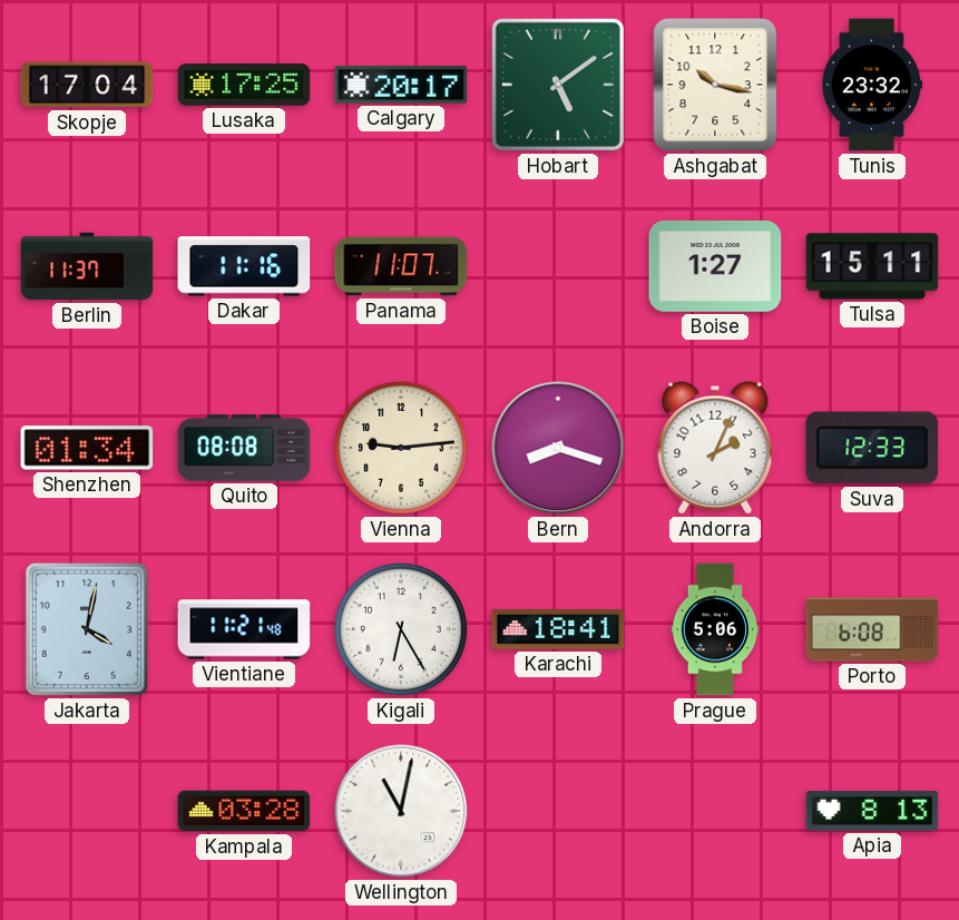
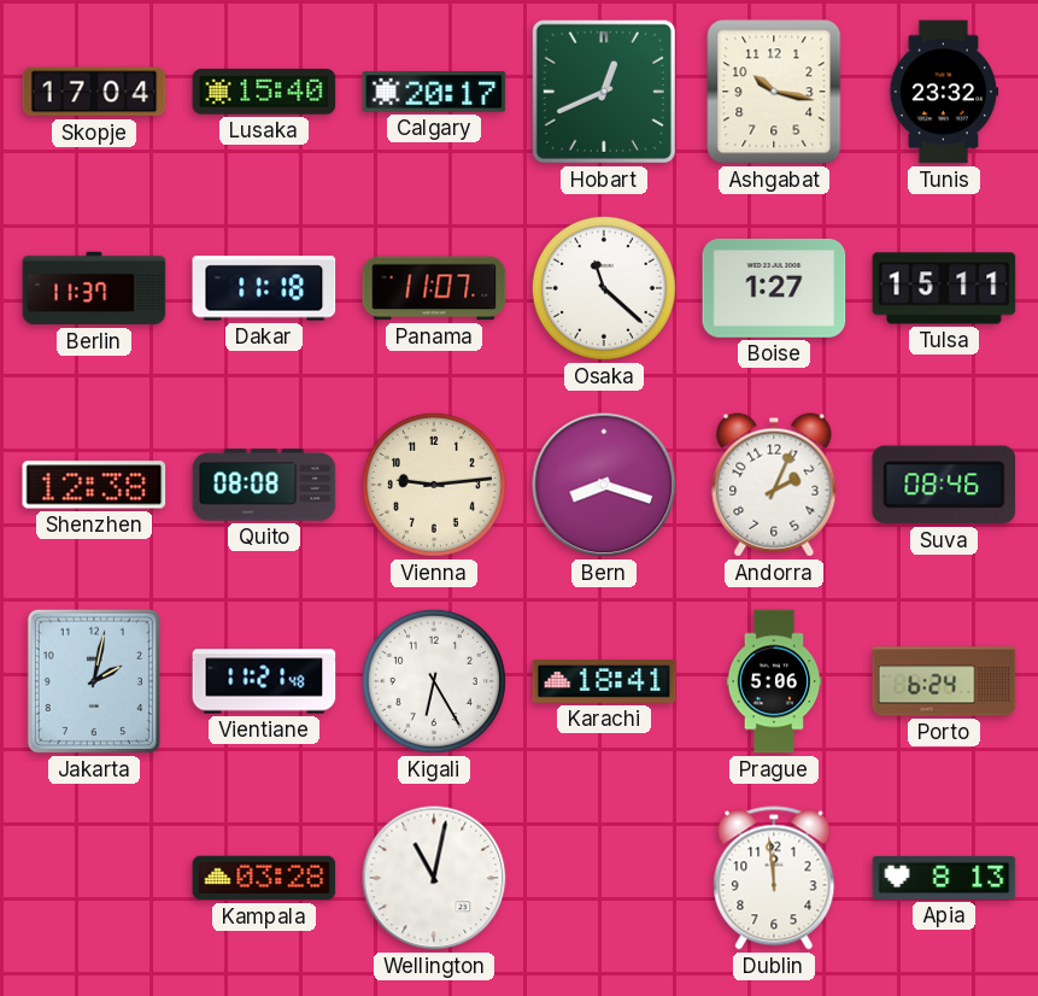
Lusaka: 17:25 -> 15:40 (264, 92)
Hobart: 5:09 -> 12:41 (604, 92)
Dakar: 11:16 -> 11:18 (264, 288)
Osaka: none -> 11:22 (604, 288)
Shenzhen: 01:34 -> 12:38 (94, 485)
Suva: 12:33 -> 08:46 (944, 485)
Jakarta: 4:02 -> 2:02 (94, 681)
Porto: 6:08 -> 6:24 (944, 681)
Dublin: none -> 11:59 (774, 878)
